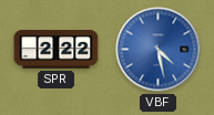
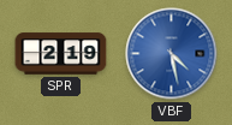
SPR: 2:22 -> 2:19 (61, 54)
